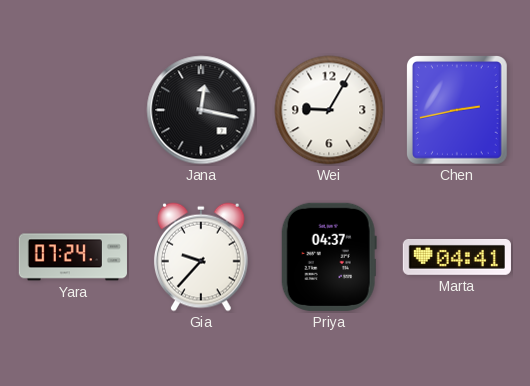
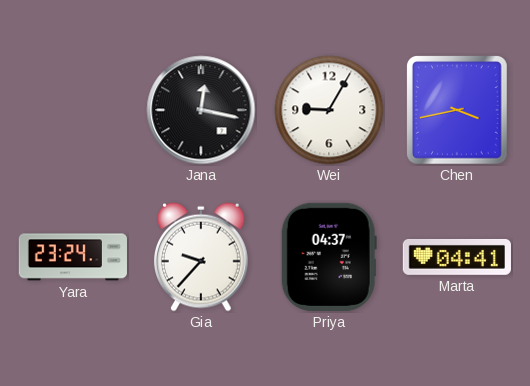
Chen: 2:43 -> 3:43 (457, 110)
Yara: 07:24 -> 23:24 (73, 257)
